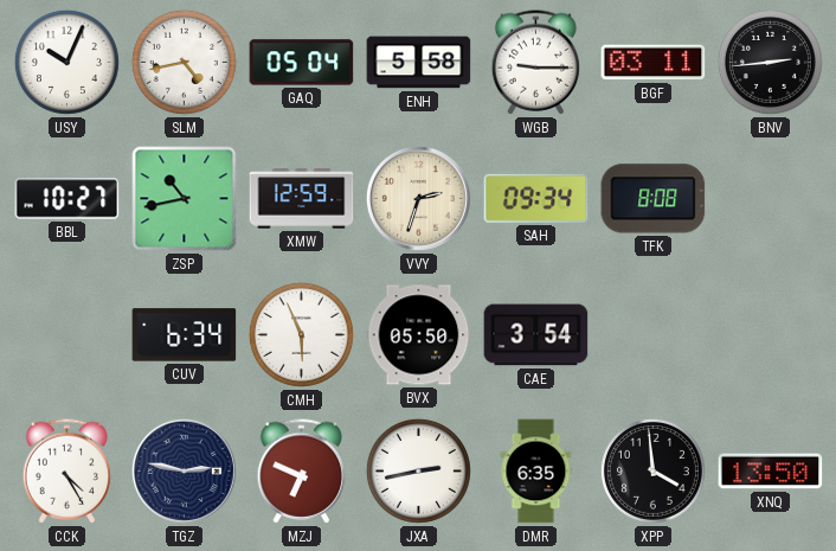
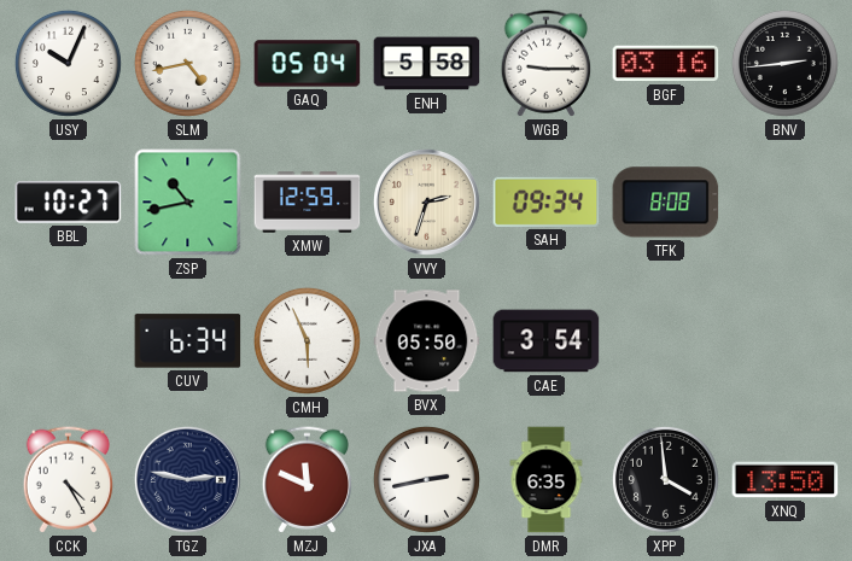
BGF: 03:11 -> 03:16 (666, 64)
MZJ: 6:49 -> 11:49 (308, 480)
